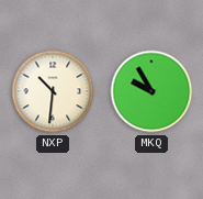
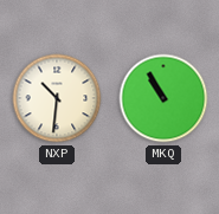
MKQ: 9:55 -> 10:55 (163, 98)
